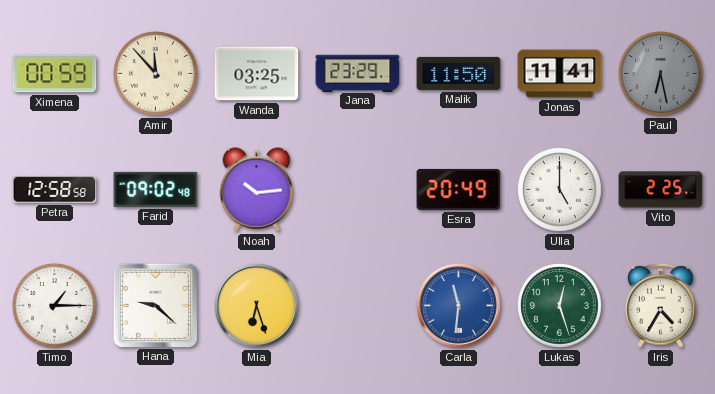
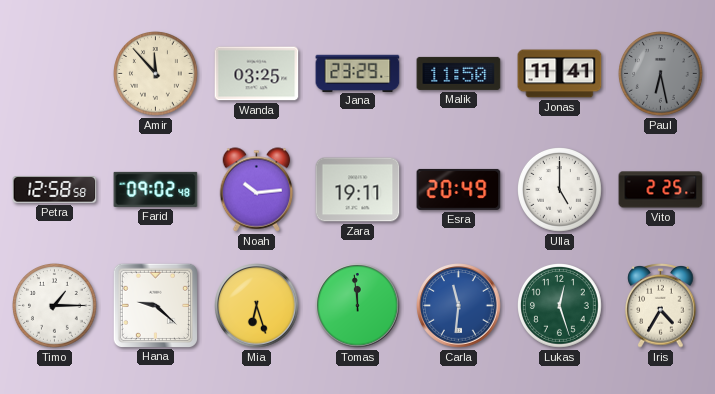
Ximena: 00:59 -> none (55, 74)
Zara: none -> 19:11 (358, 190)
Tomas: none -> 11:59 (358, 306)
